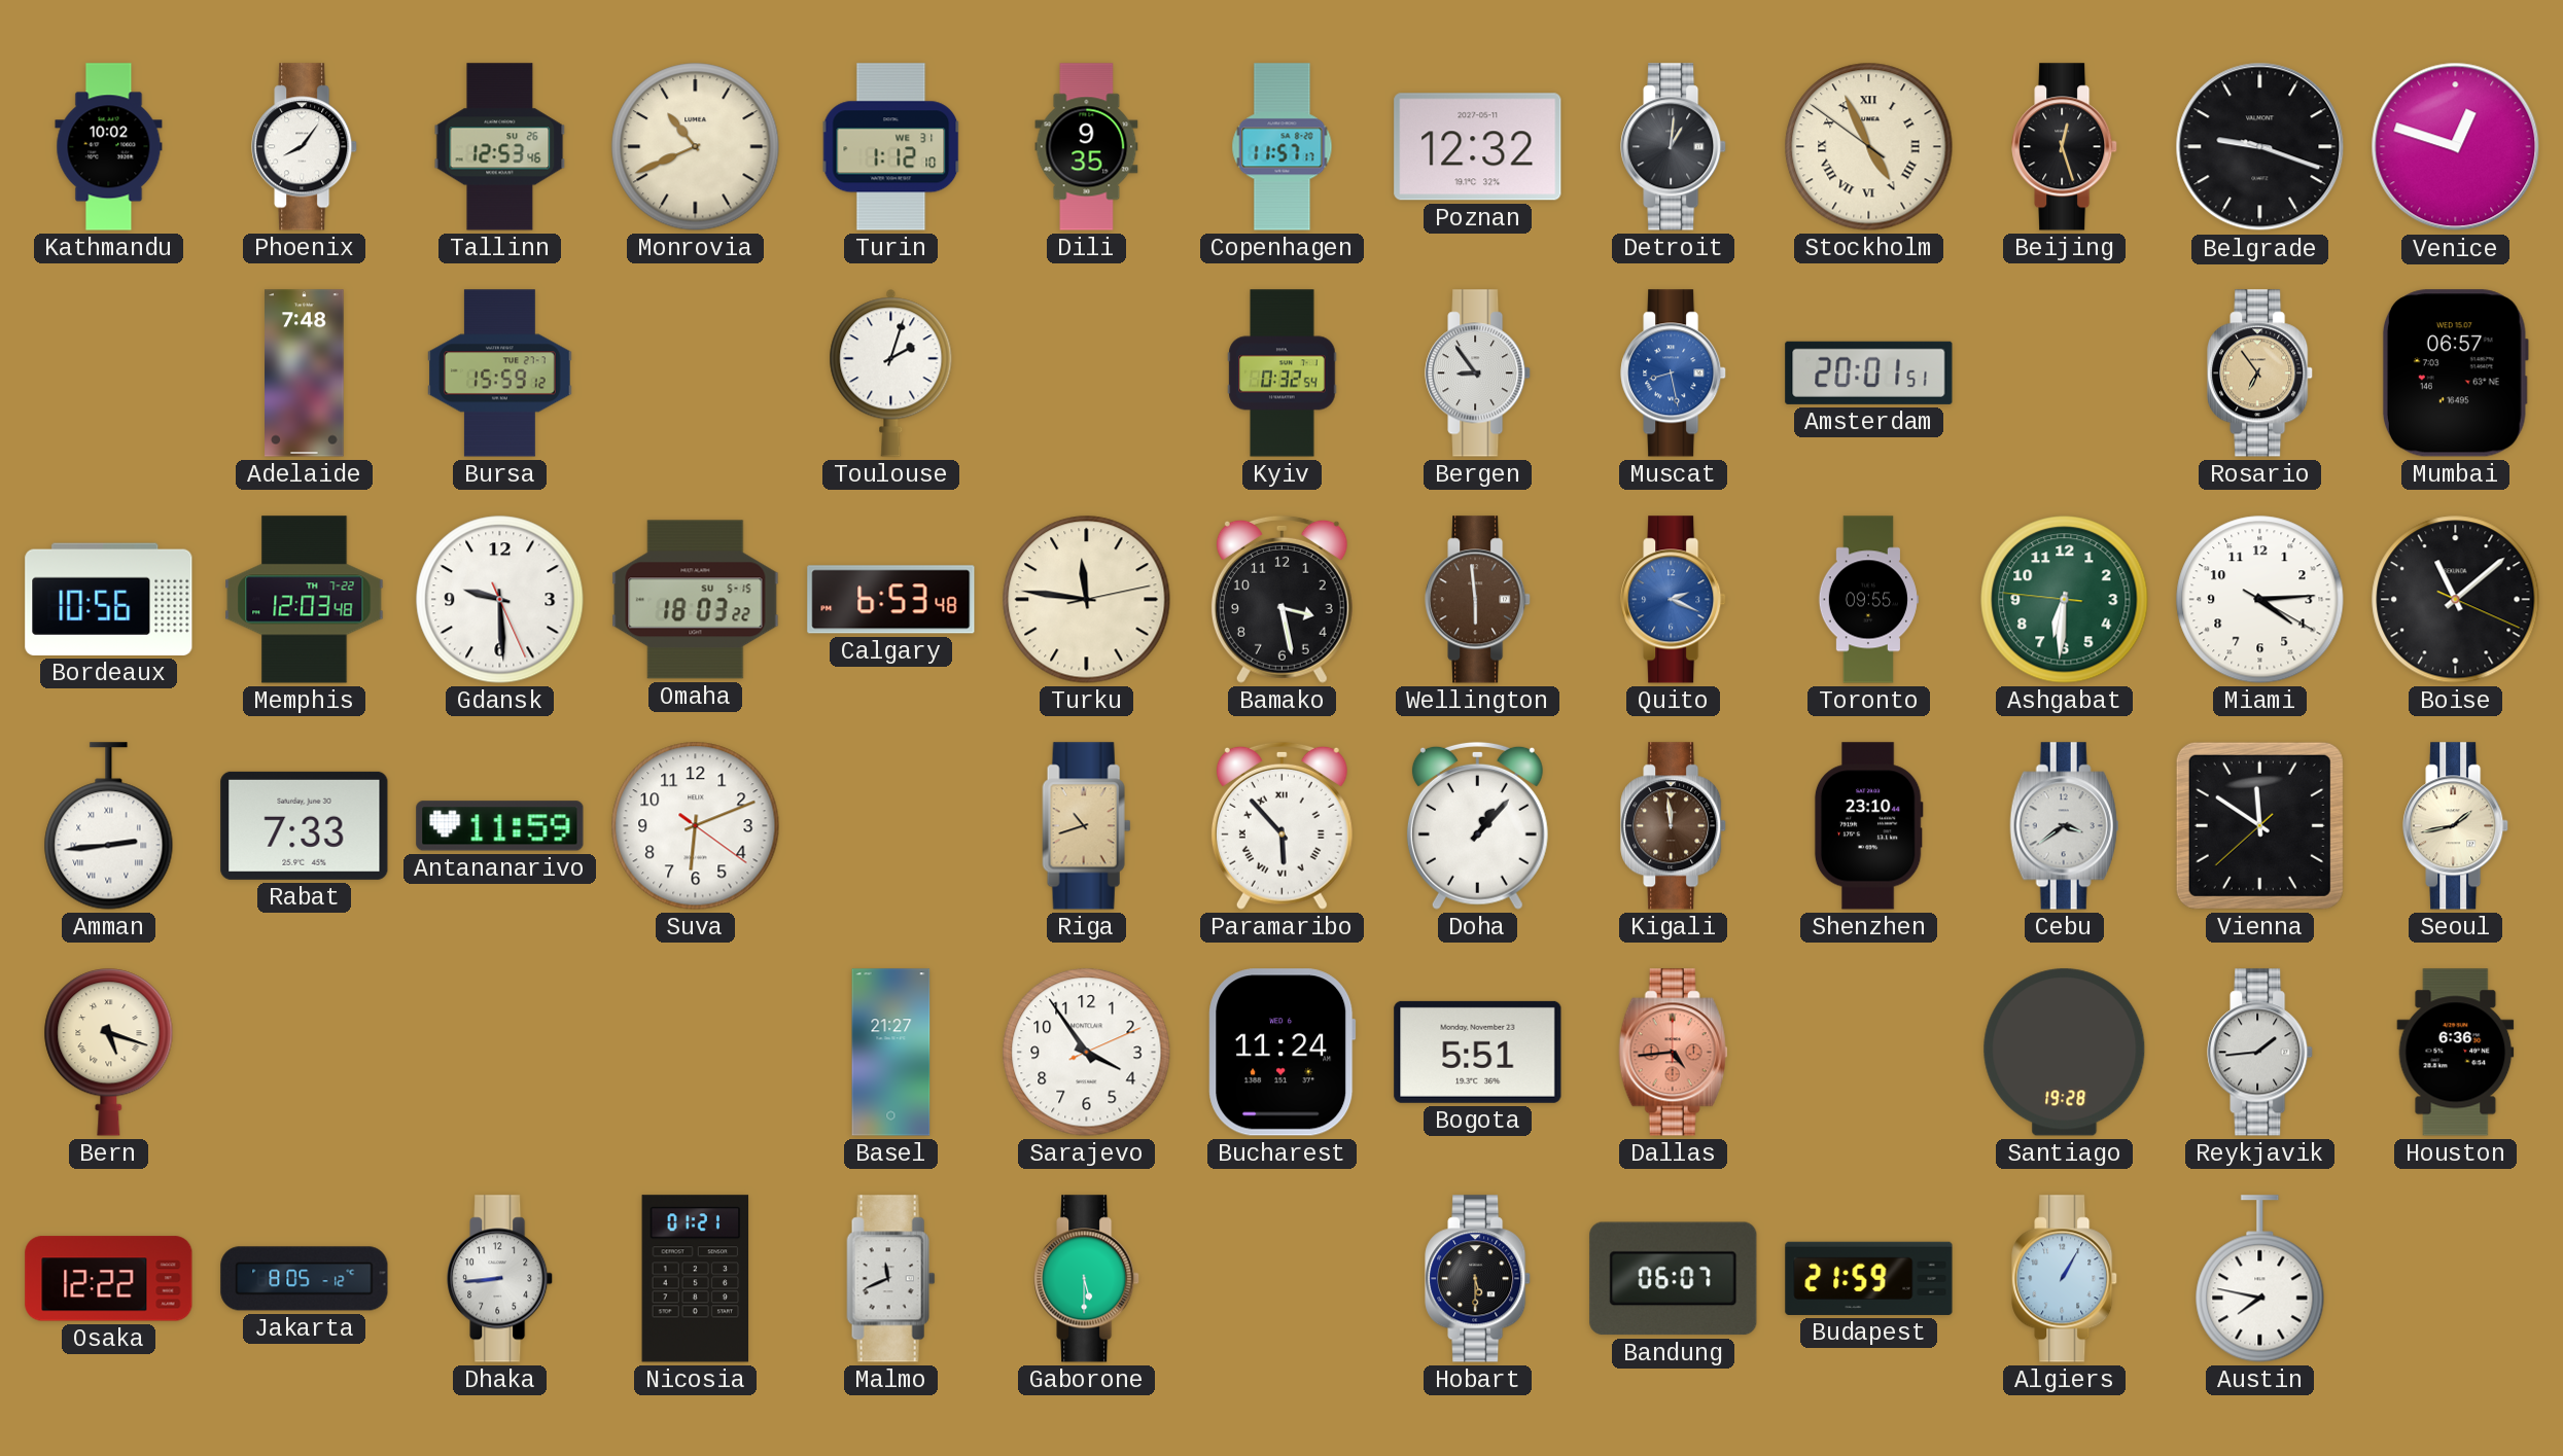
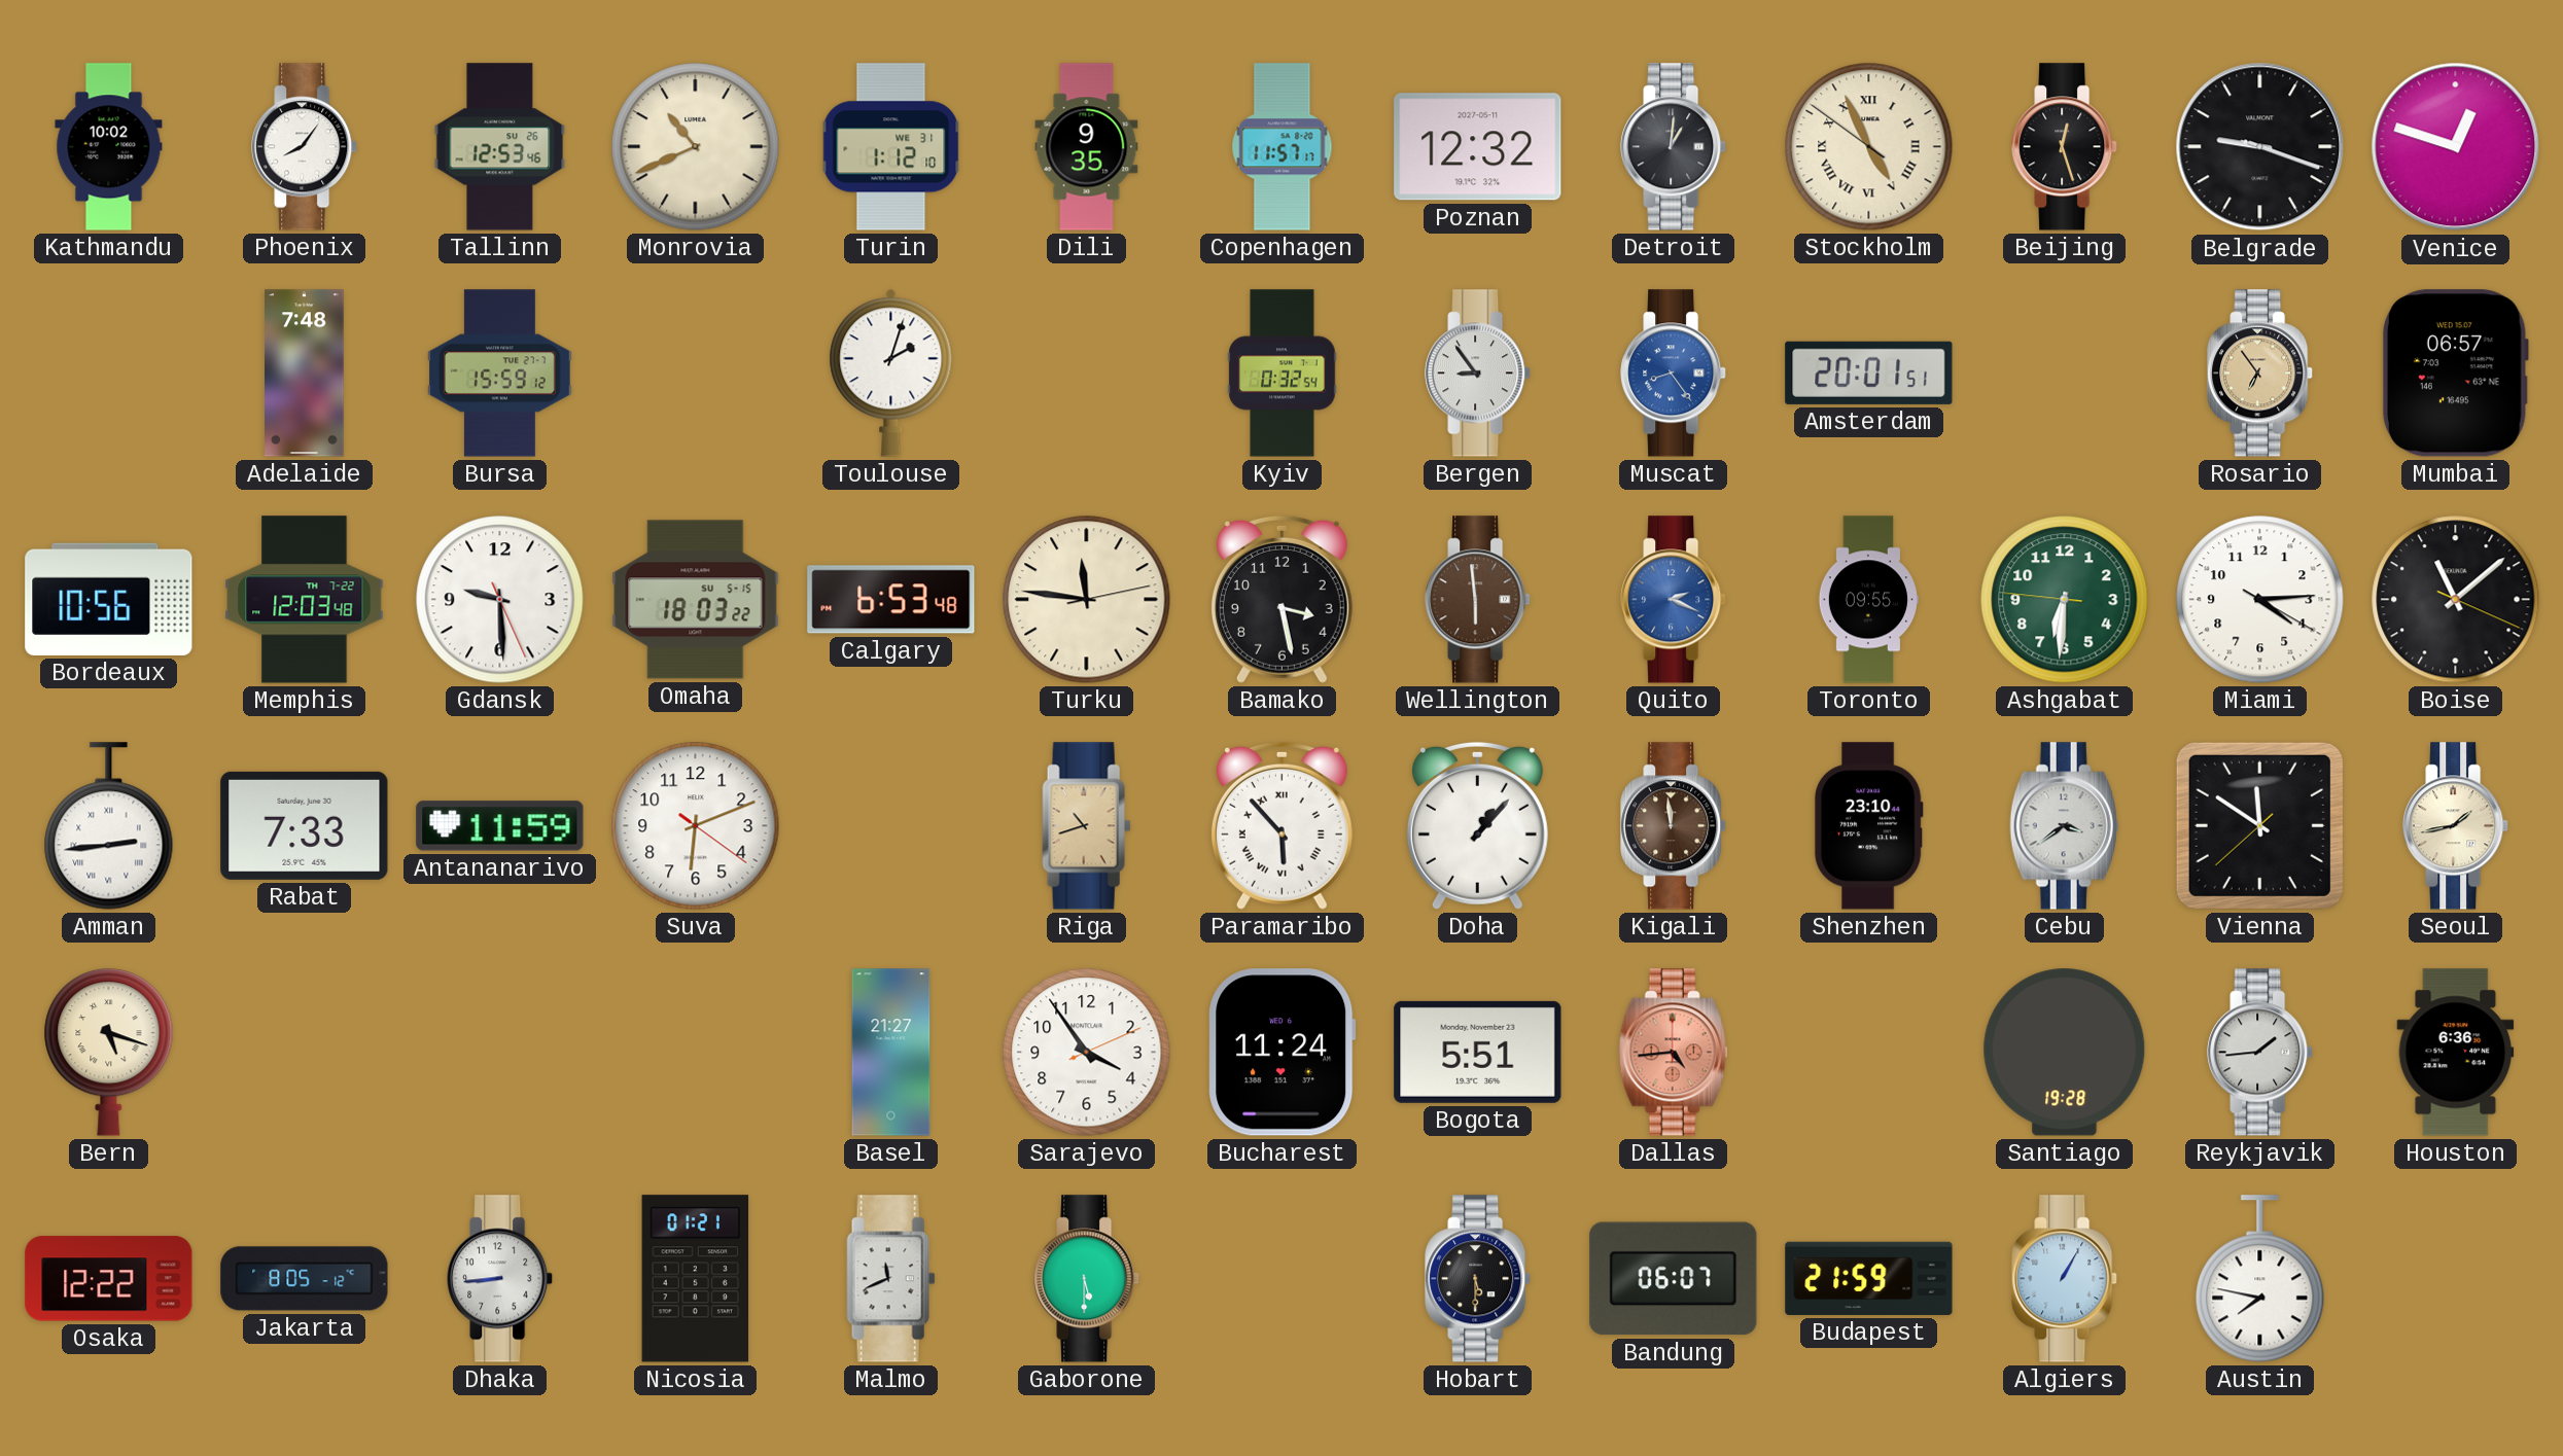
Muscat: 8:28 -> 8:24 (1674, 374)
